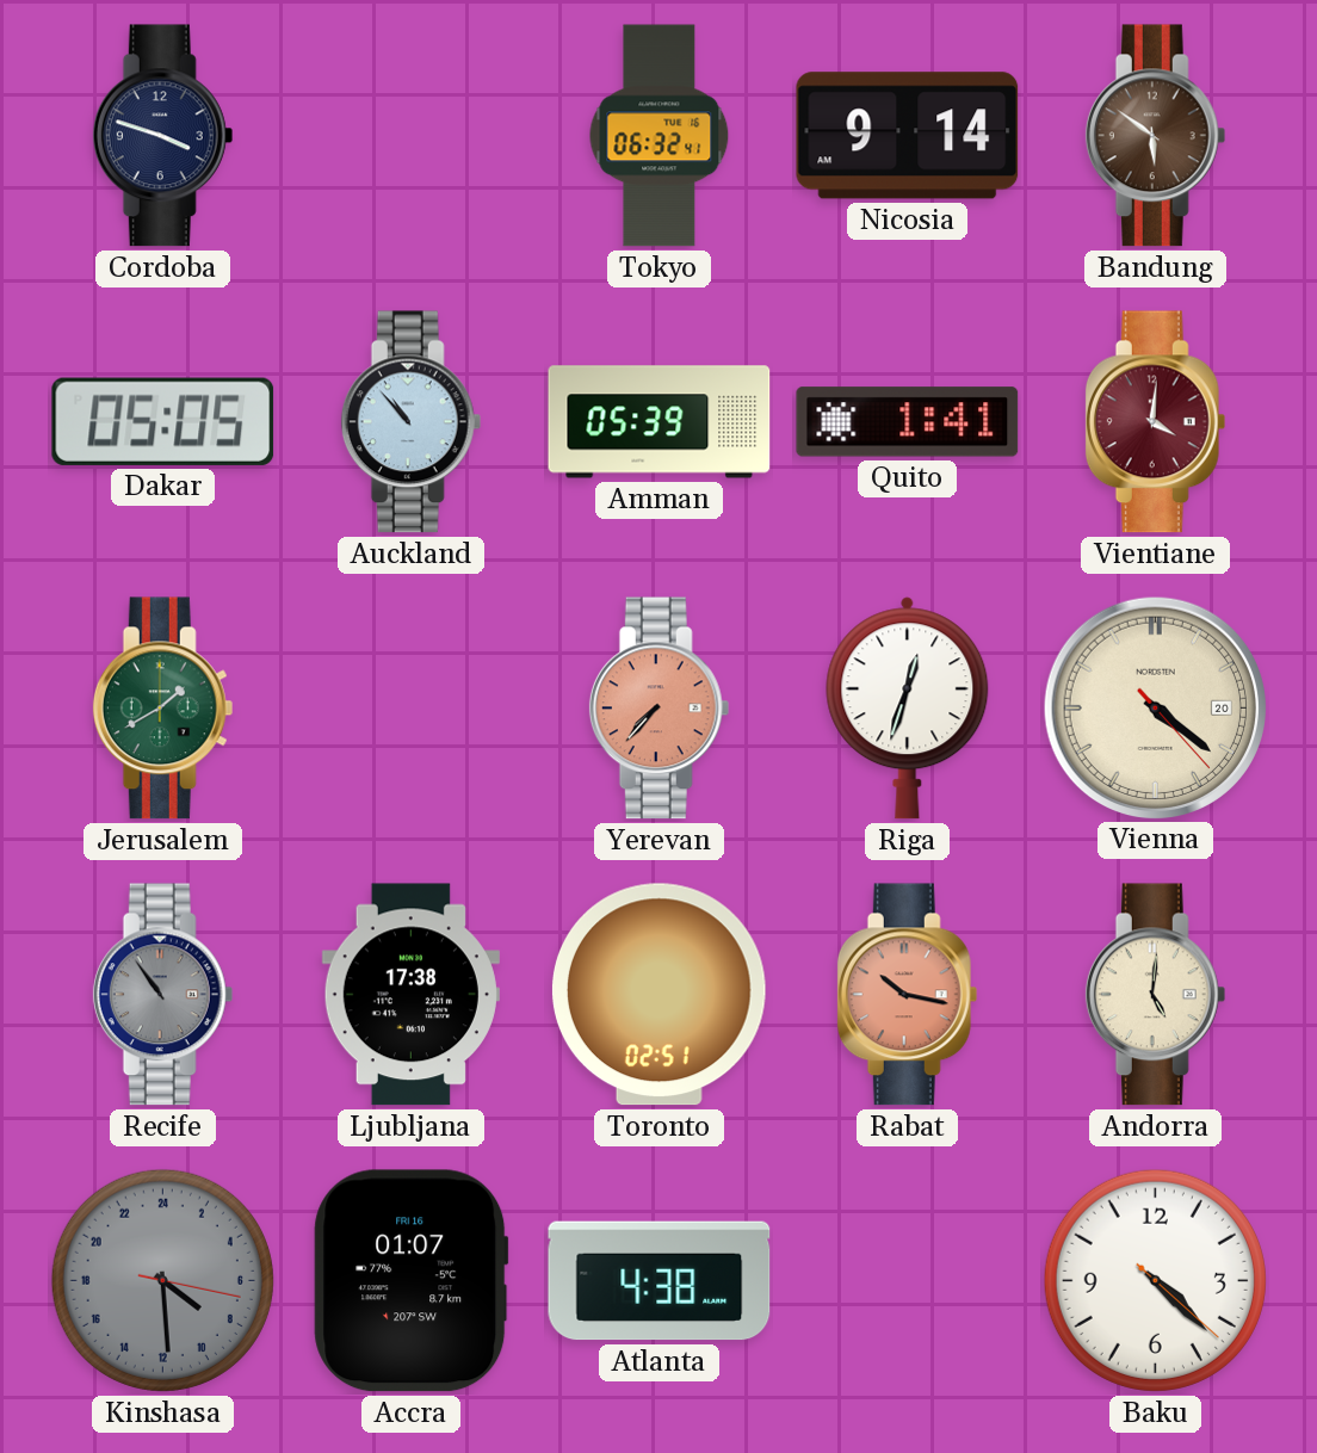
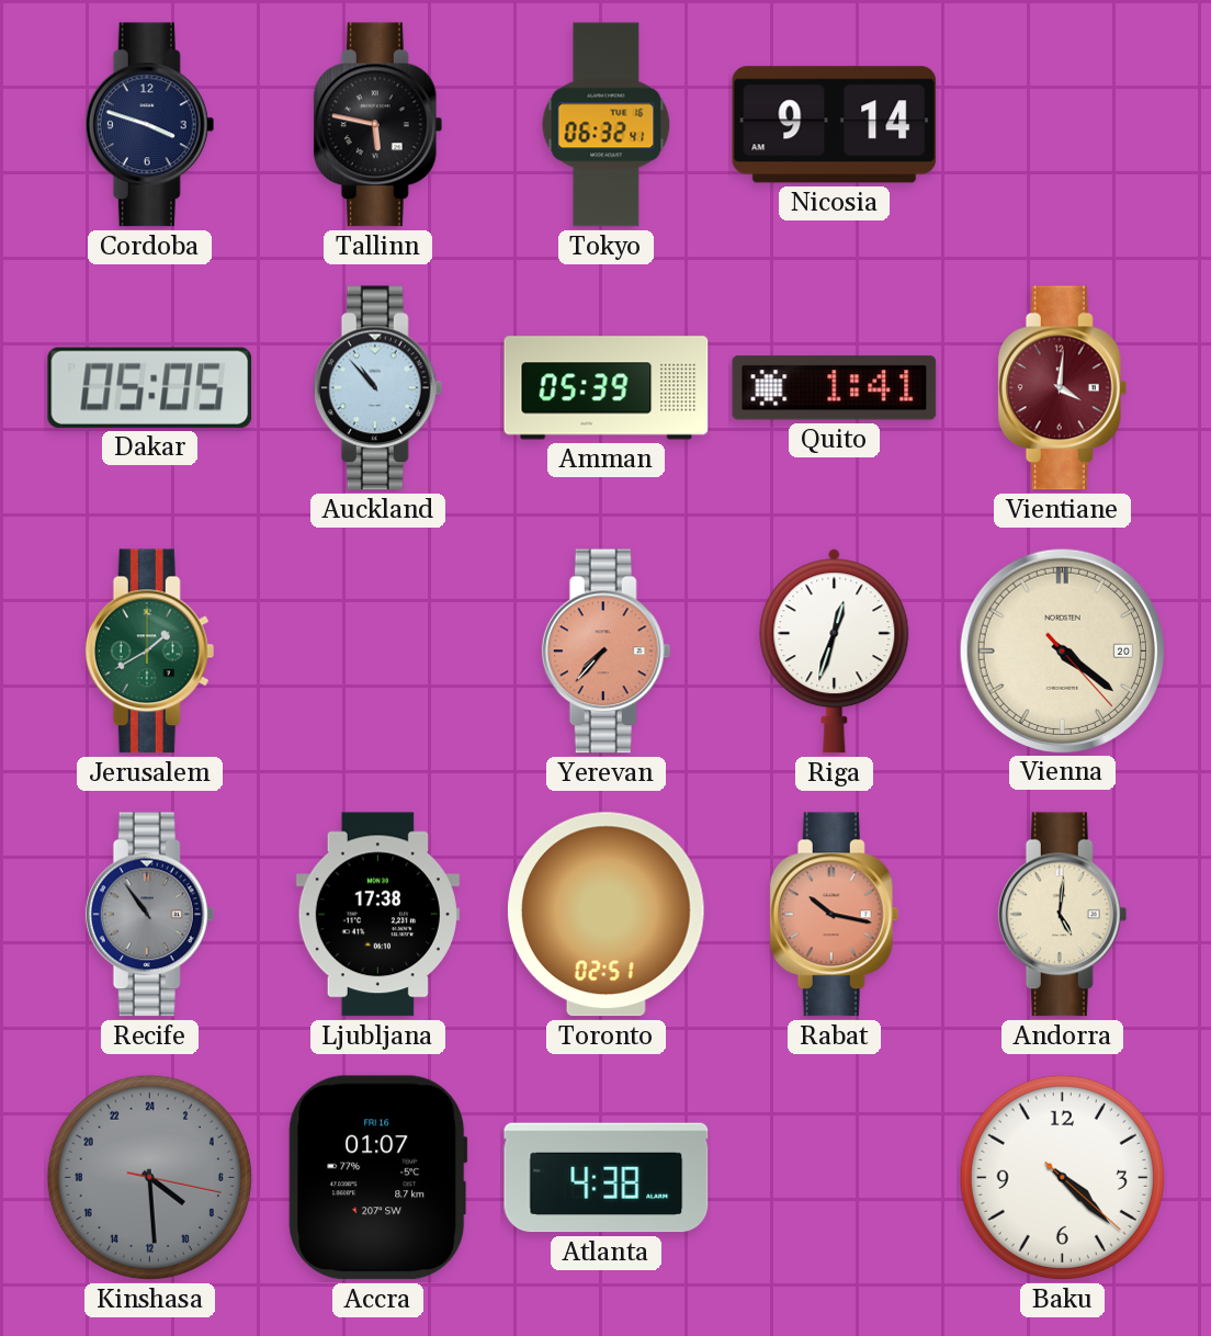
Tallinn: none -> 5:47 (378, 125)
Bandung: 5:51 -> none (1156, 136)
